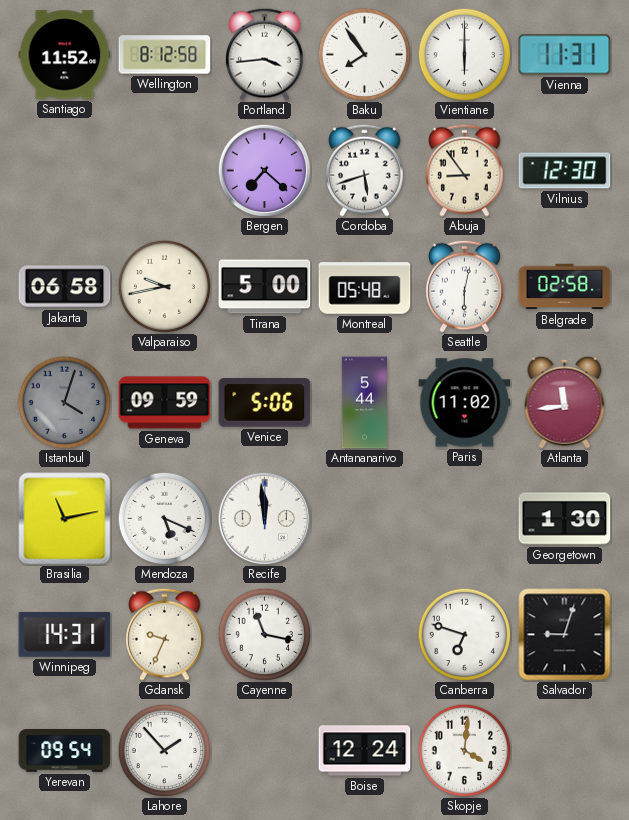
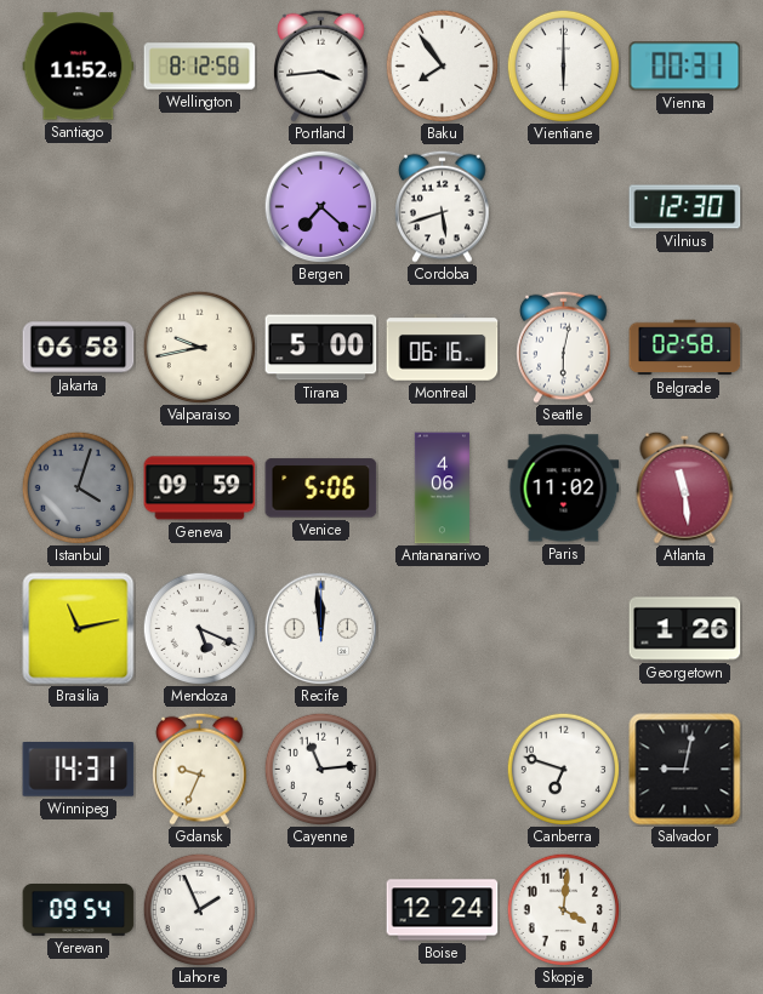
Vienna: 11:31 -> 00:31 (685, 67)
Abuja: 8:54 -> none (465, 170)
Montreal: 05:48 -> 06:16 (443, 348)
Antananarivo: 5:44 -> 4:06 (442, 489)
Atlanta: 11:44 -> 11:29 (685, 487)
Georgetown: 1:30 -> 1:26 (685, 629)
Cayenne: 11:17 -> 11:14 (320, 769)
Salvador: 9:03 -> 9:02 (685, 770)
Lahore: 1:53 -> 1:56 (199, 909)
